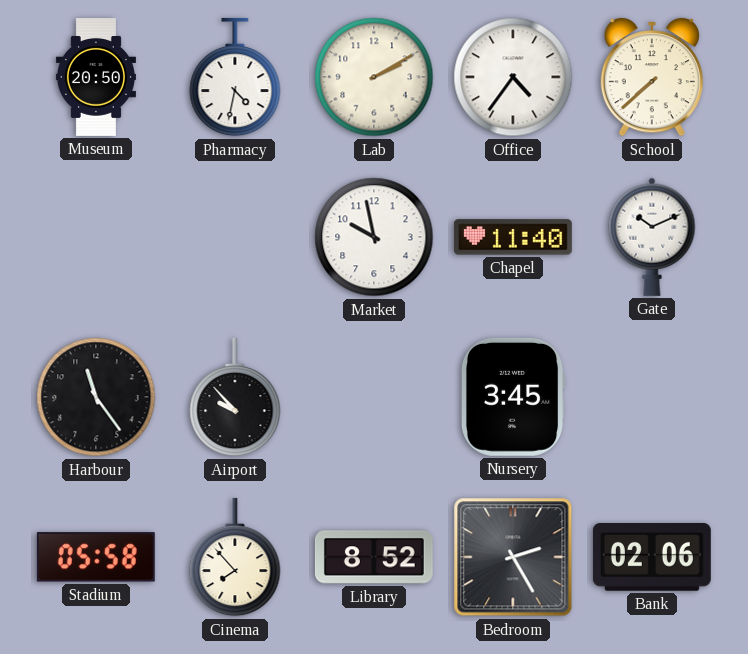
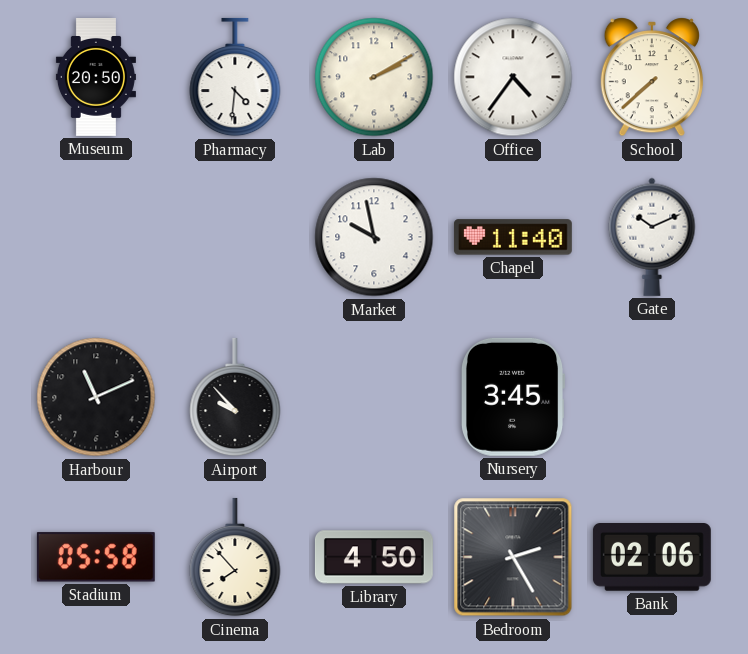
Pharmacy: 4:32 -> 4:31 (235, 77)
Harbour: 11:24 -> 11:11 (96, 397)
Library: 8:52 -> 4:50 (374, 557)
